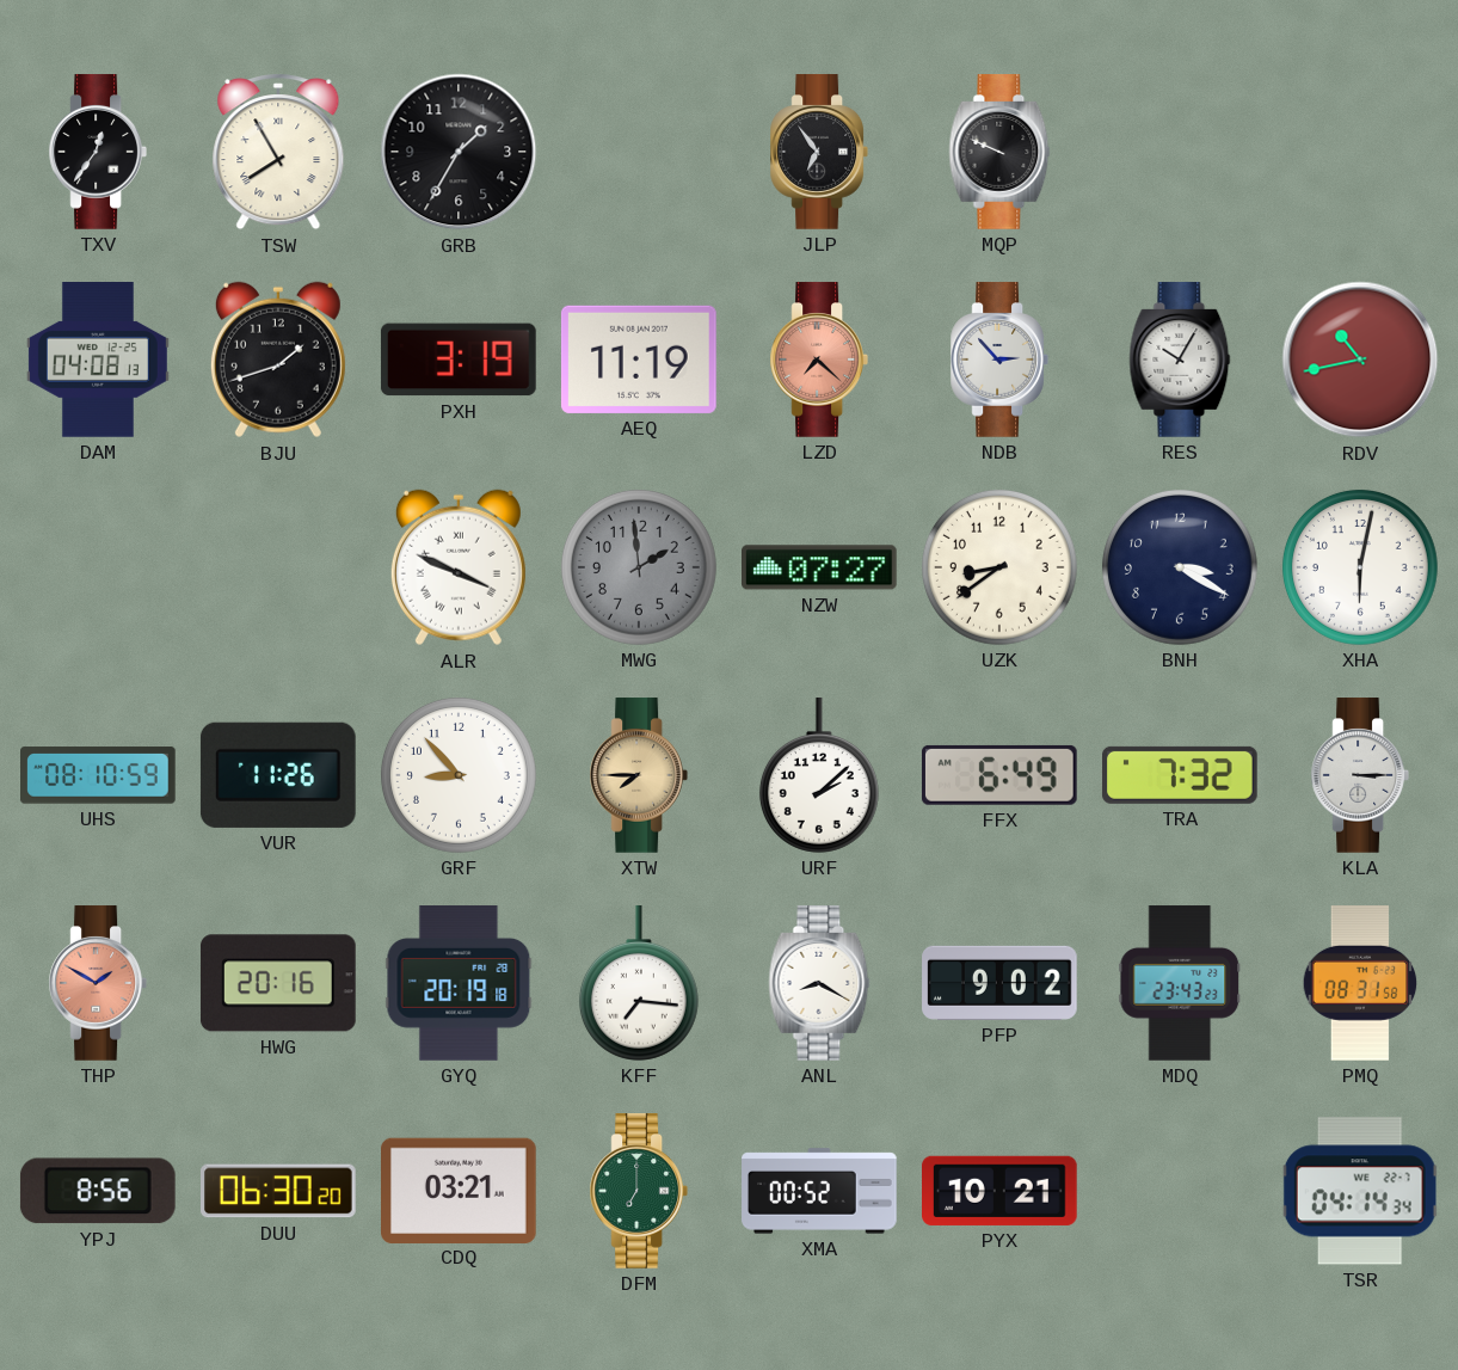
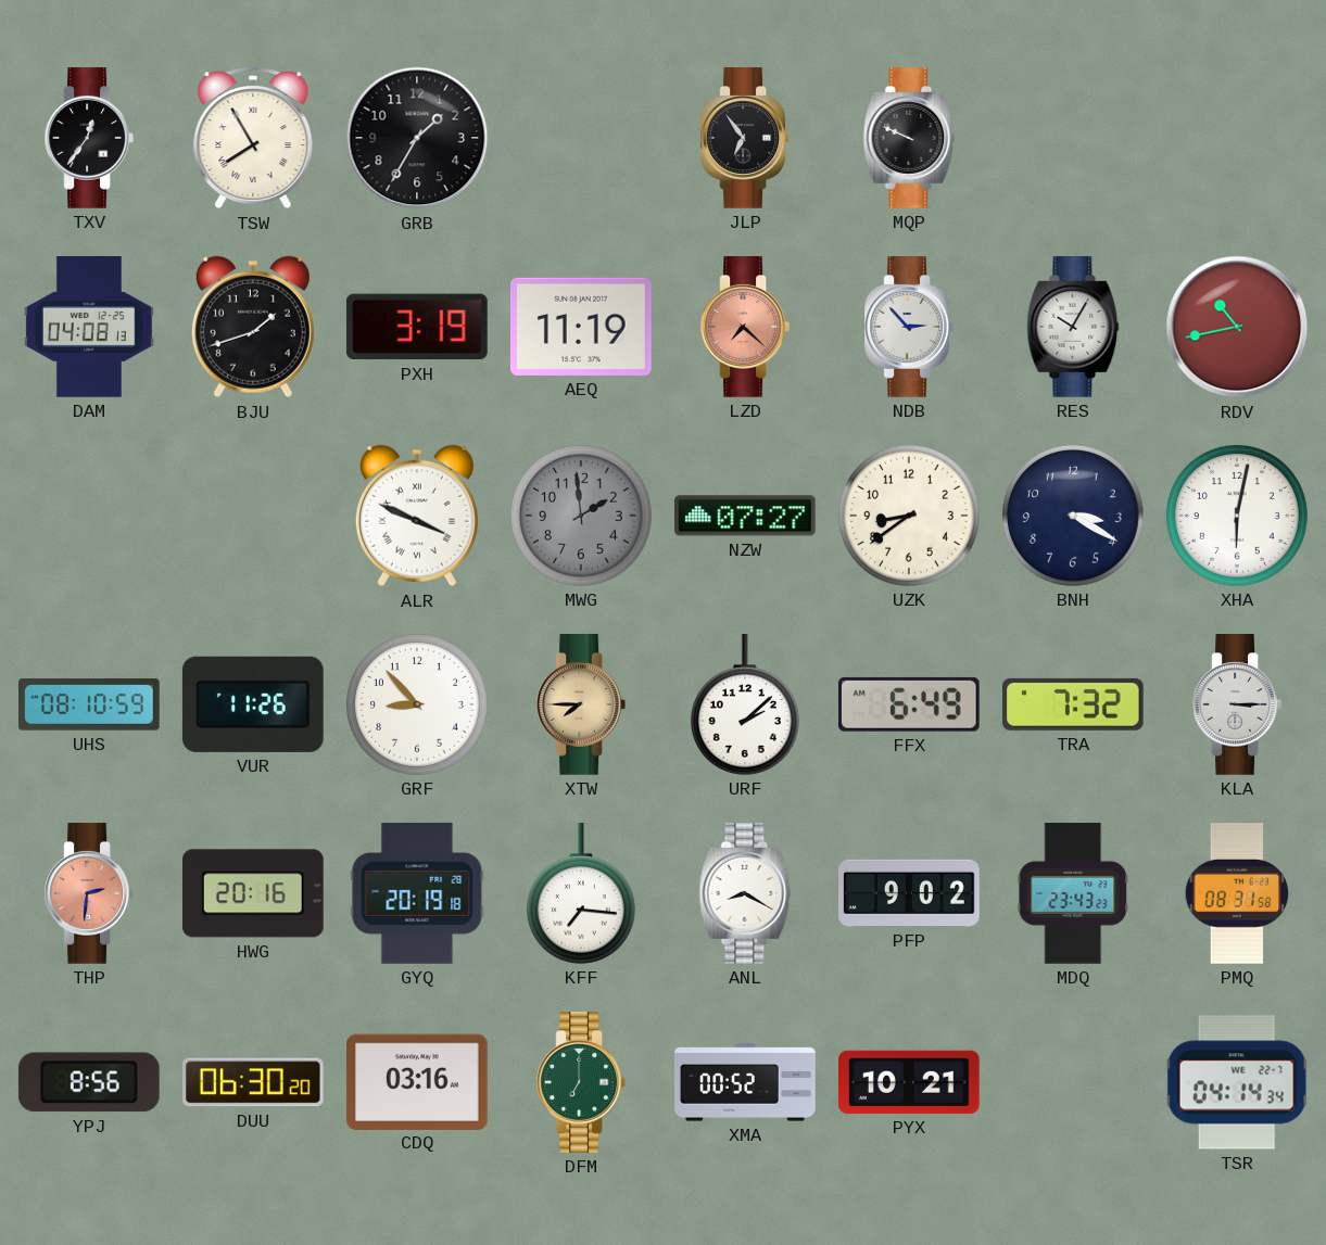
THP: 1:50 -> 2:31 (88, 893)
CDQ: 03:21 -> 03:16 (418, 1081)
